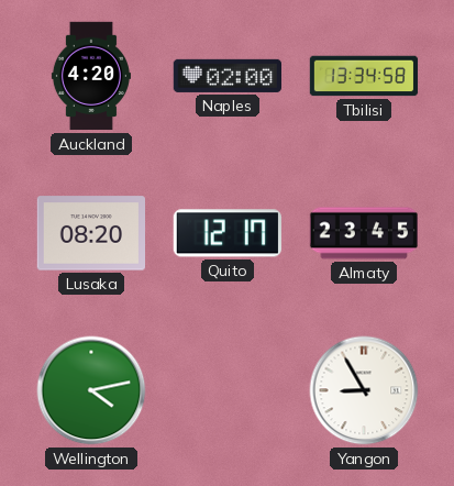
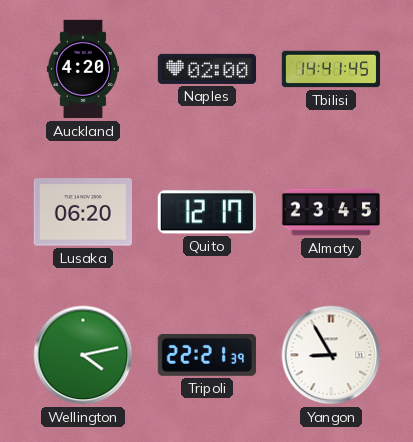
Tbilisi: 13:34 -> 14:41 (331, 69)
Lusaka: 08:20 -> 06:20 (82, 212)
Tripoli: none -> 22:21 (206, 355)
